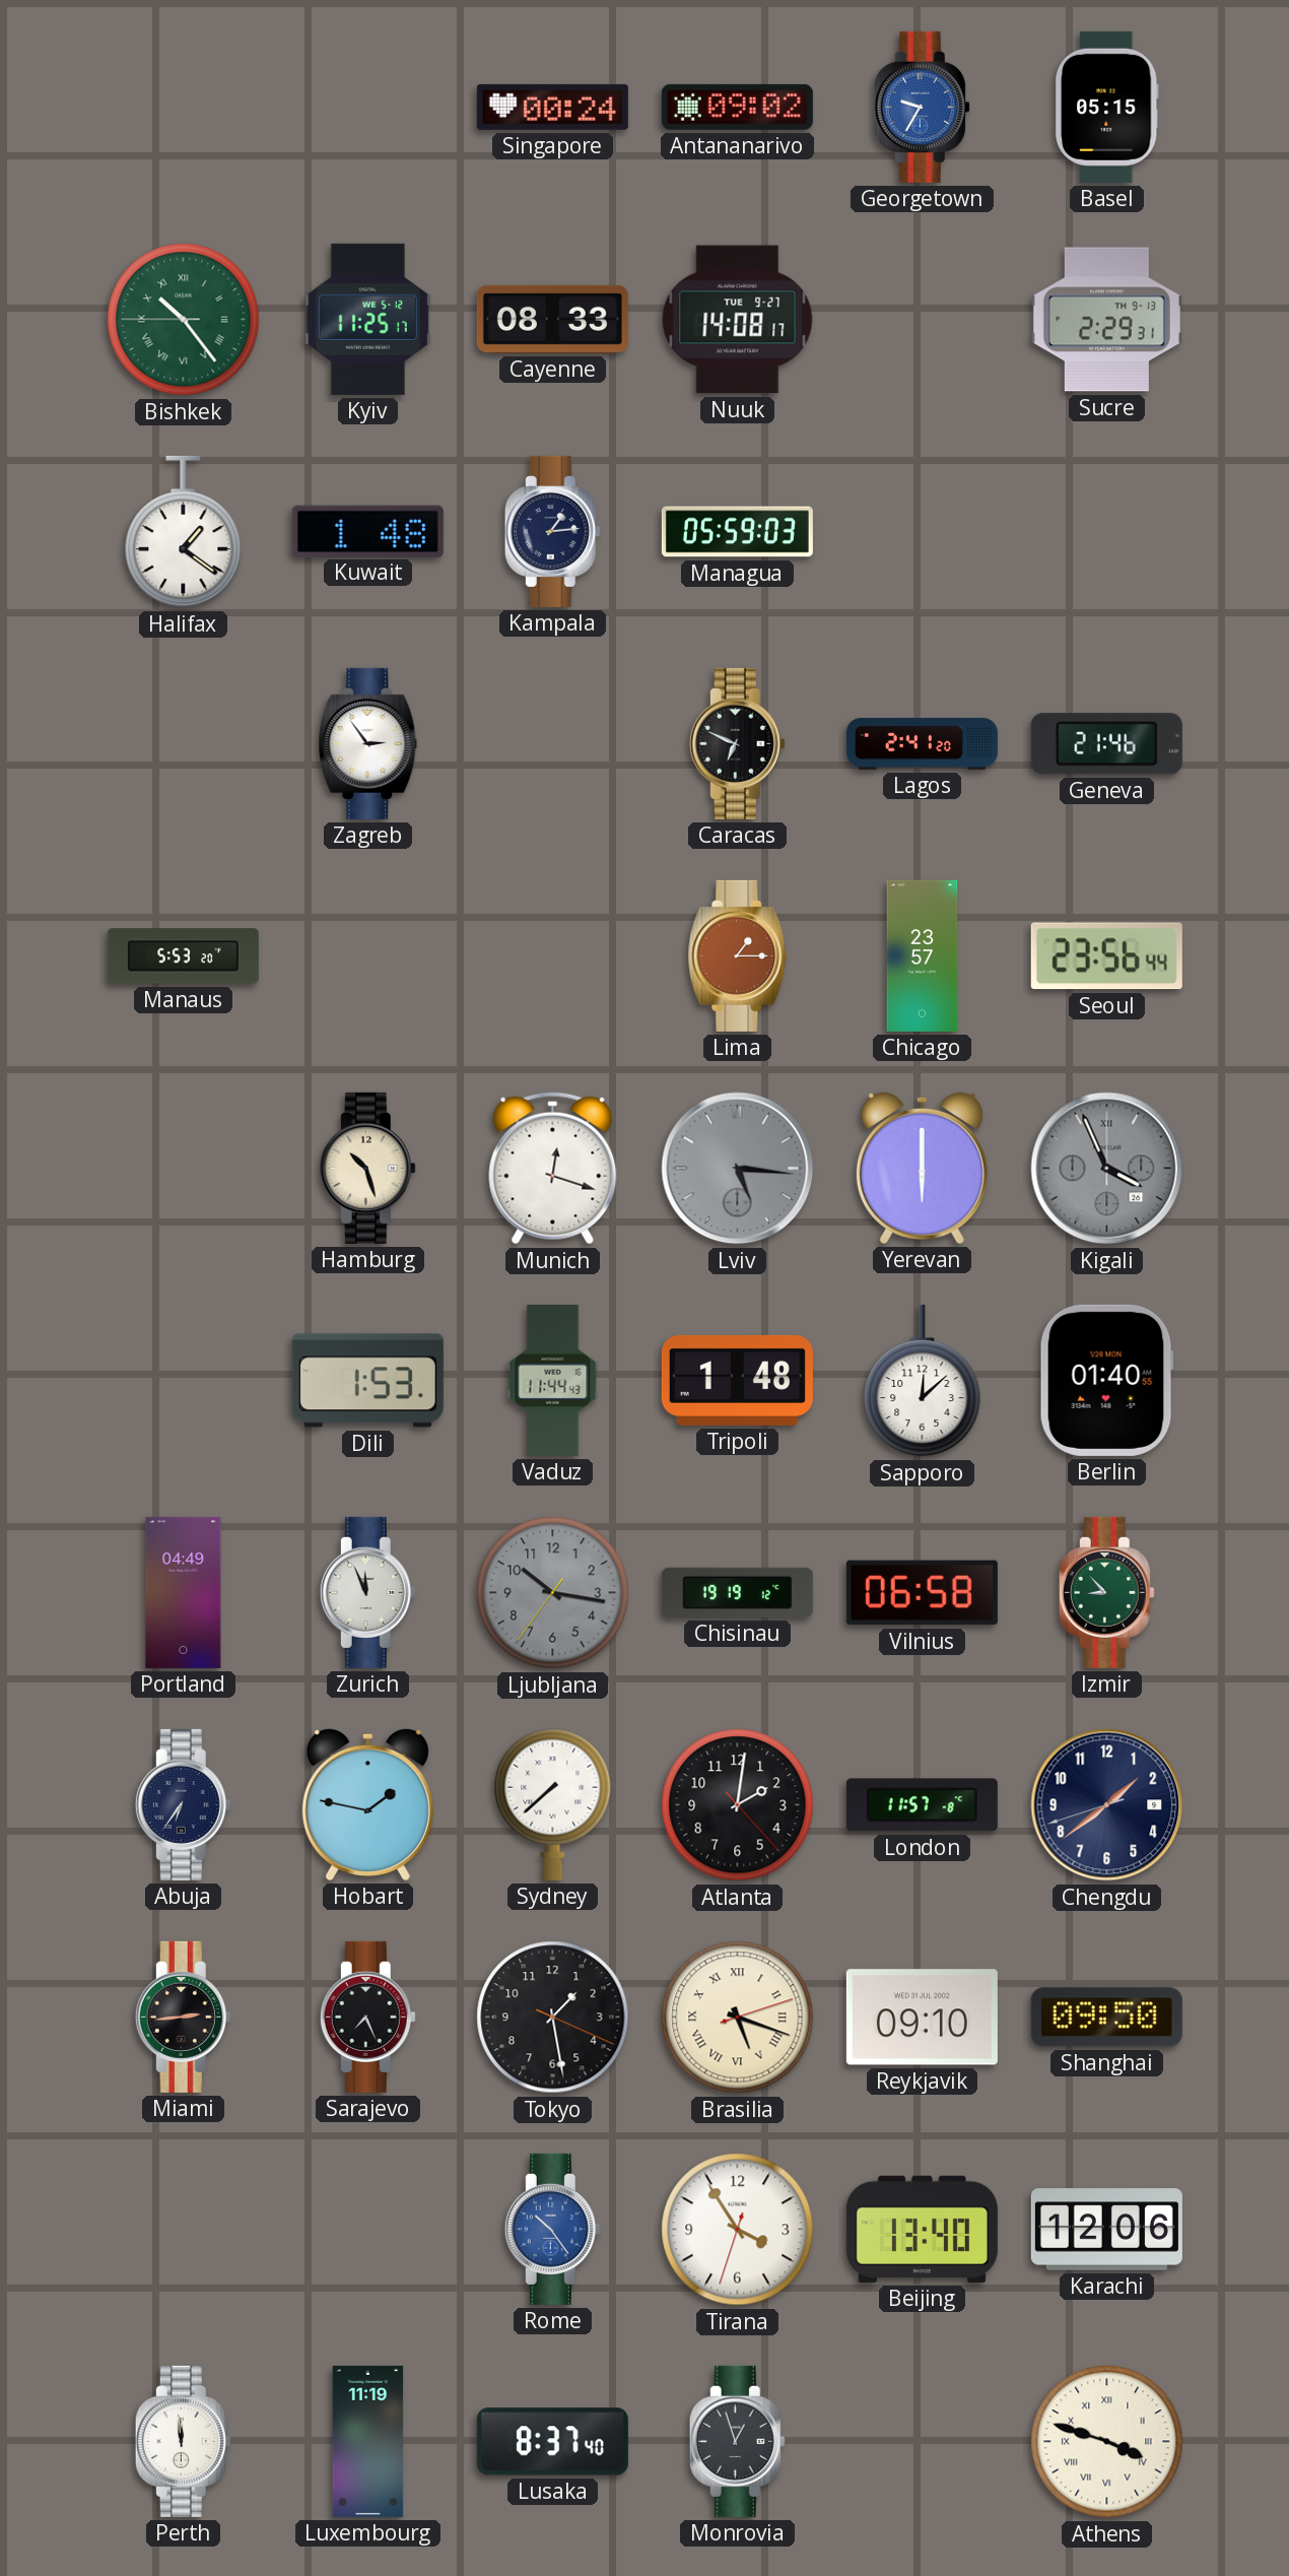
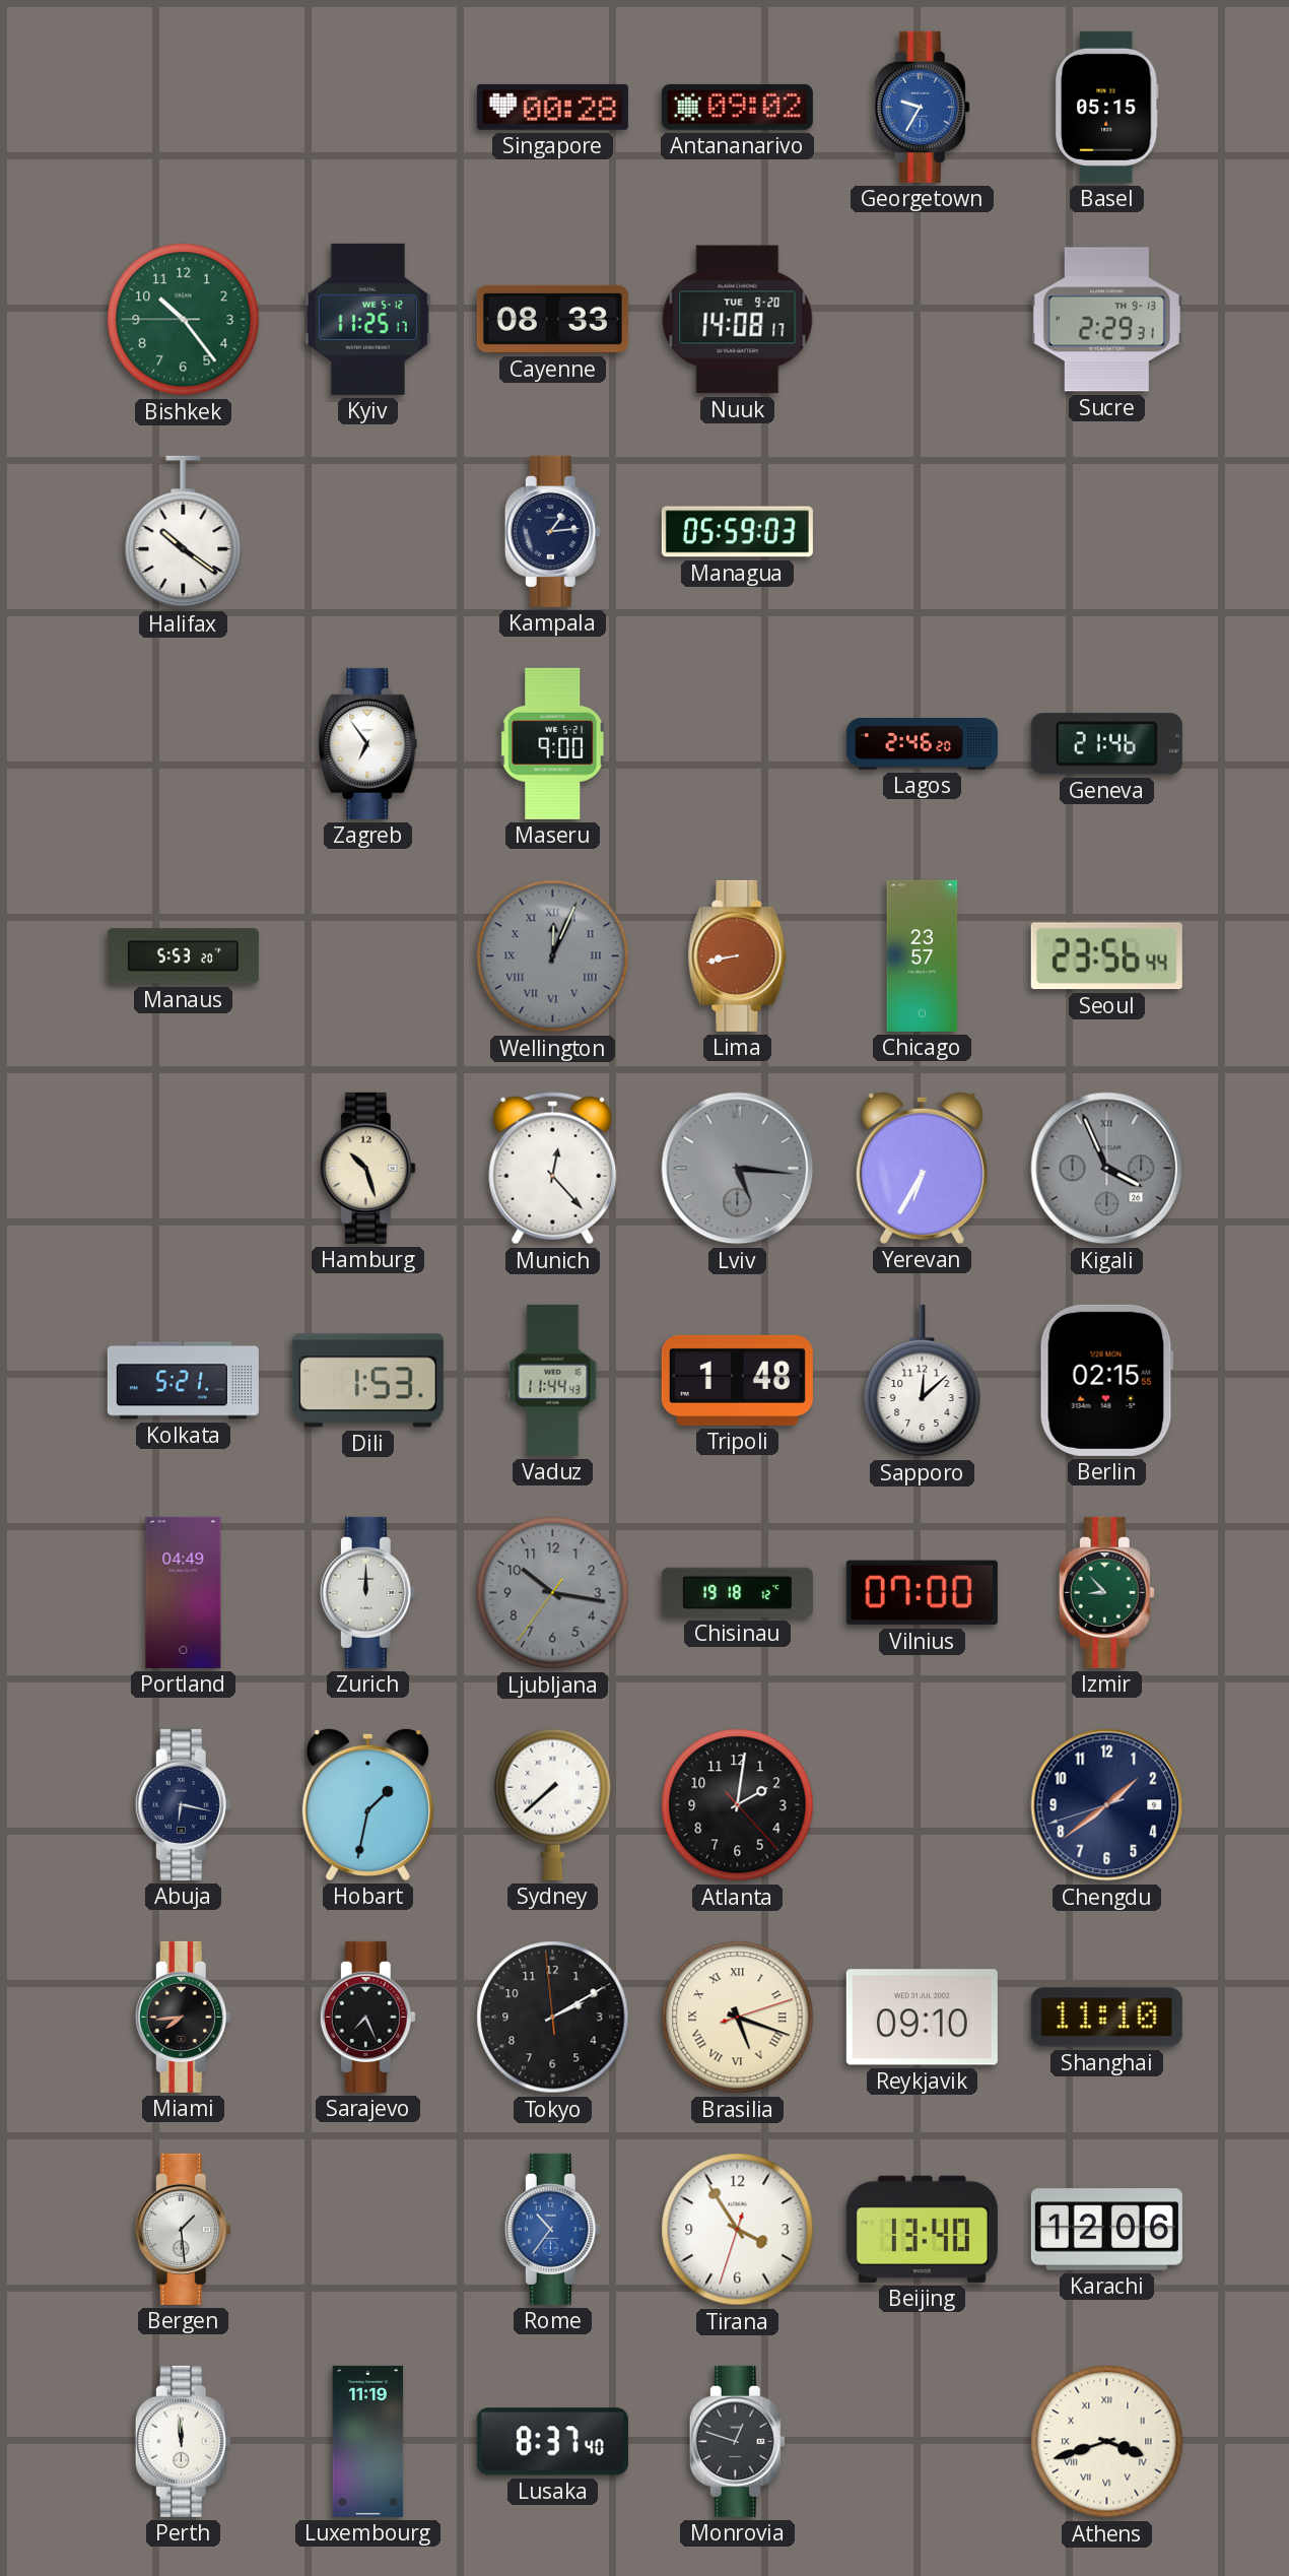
Singapore: 00:24 -> 00:28 (552, 107)
Bishkek numerals: Roman -> Arabic (184, 320)
Nuuk date: TUE 9-27 -> TUE 9-20 (738, 320)
Halifax: 1:21 -> 10:21 (184, 532)
Kuwait: 1:48 -> none (367, 531)
Zagreb: 2:54 -> 6:54 (368, 743)
Maseru: none -> 9:00 (553, 743)
Caracas: 6:49 -> none (737, 743)
Lagos: 2:41 -> 2:46 (922, 744)
Wellington: none -> 12:04 (553, 956)
Lima: 1:15 -> 8:43 (738, 955)
Munich: 12:18 -> 12:23 (553, 1169)
Yerevan: 6:00 -> 6:35 (922, 1168)
Kolkata: none -> 5:21 (183, 1381)
Berlin: 01:40 -> 02:15 (1106, 1380)
Zurich: 11:56 -> 12:00 (367, 1592)
Chisinau: 19:19 -> 19:18 (737, 1592)
Vilnius: 06:58 -> 07:00 (922, 1593)
Abuja: 6:36 -> 6:17 (183, 1804)
Hobart: 1:47 -> 1:32 (367, 1804)
London: 11:57 -> none (922, 1805)
Miami: 2:44 -> 7:44 (183, 2017)
Tokyo: 1:28 -> 2:09 (553, 2018)
Shanghai: 09:50 -> 11:10 (1106, 2018)
Bergen: none -> 1:29 (183, 2229)
Rome: 10:24 -> 10:36 (552, 2229)
Monrovia: 12:57 -> 12:48 (737, 2441)
Athens: 3:48 -> 3:42 (1107, 2442)
